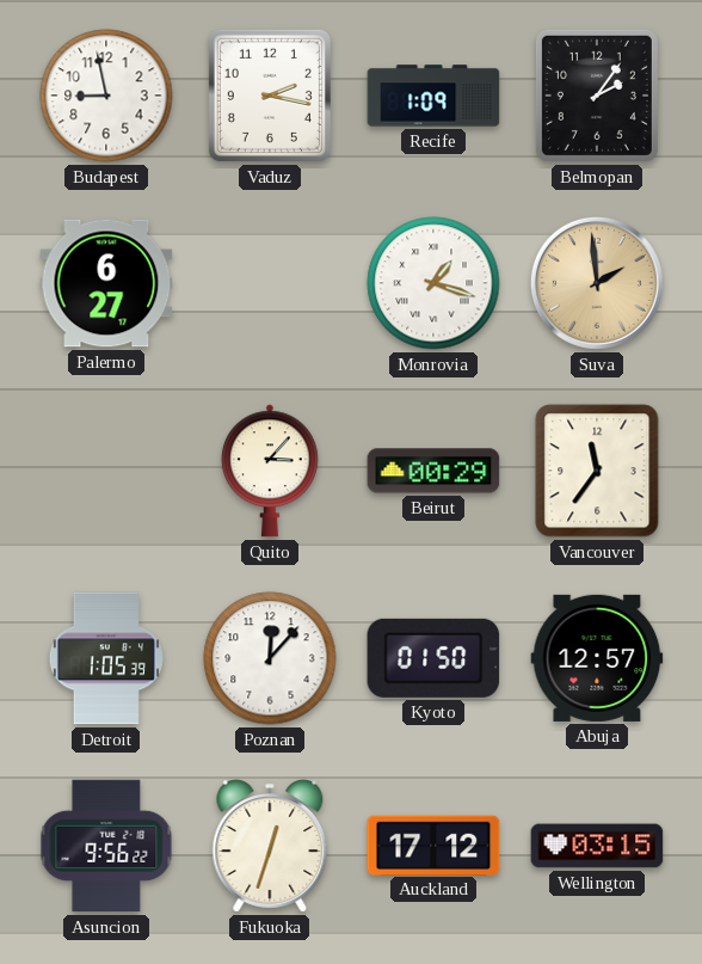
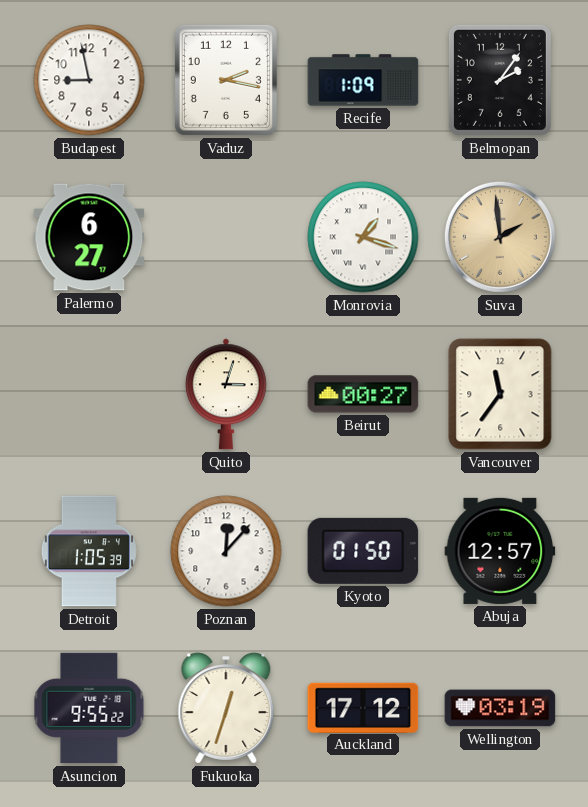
Quito: 3:07 -> 3:03 (226, 394)
Beirut: 00:29 -> 00:27 (363, 394)
Asuncion: 9:56 -> 9:55 (89, 708)
Wellington: 03:15 -> 03:19 (500, 708)
